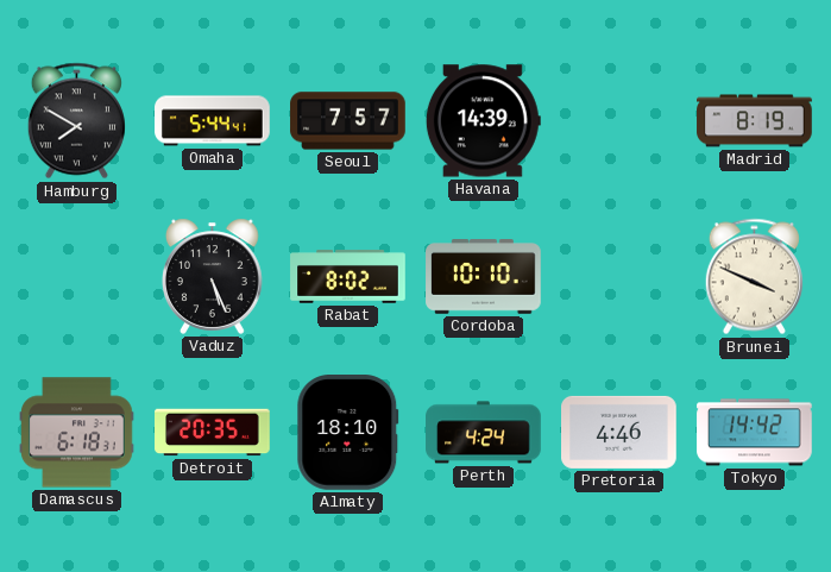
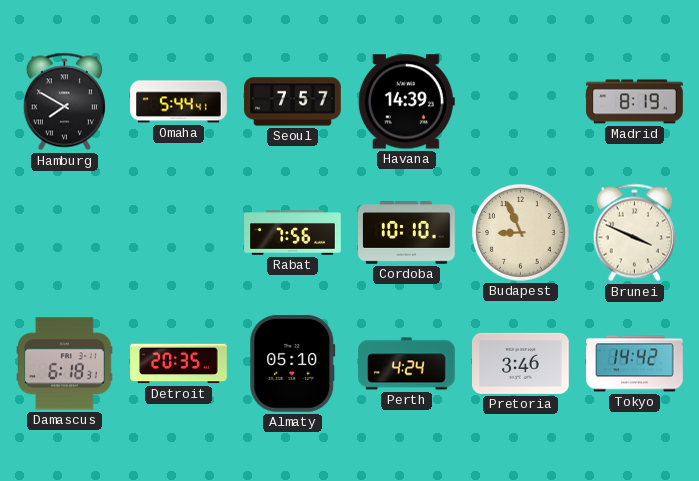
Vaduz: 5:26 -> none (213, 276)
Rabat: 8:02 -> 7:56 (293, 233)
Budapest: none -> 8:56 (521, 233)
Almaty: 18:10 -> 05:10 (293, 364)
Pretoria: 4:46 -> 3:46 (521, 363)
